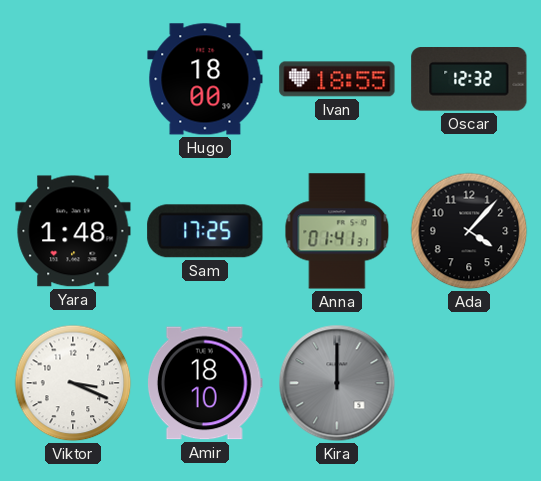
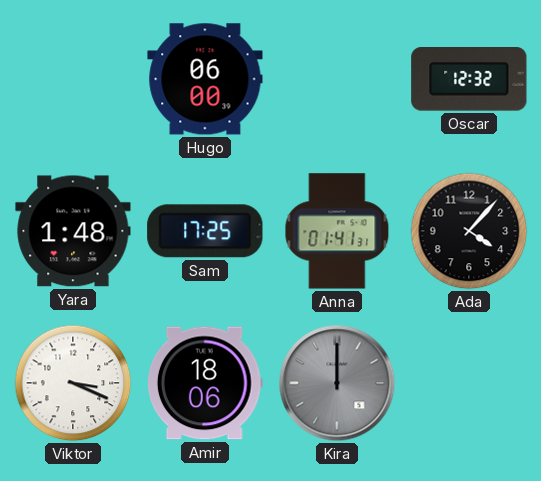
Hugo: 18:00 -> 06:00 (205, 79)
Ivan: 18:55 -> none (337, 79)
Amir: 18:10 -> 18:06 (205, 383)
